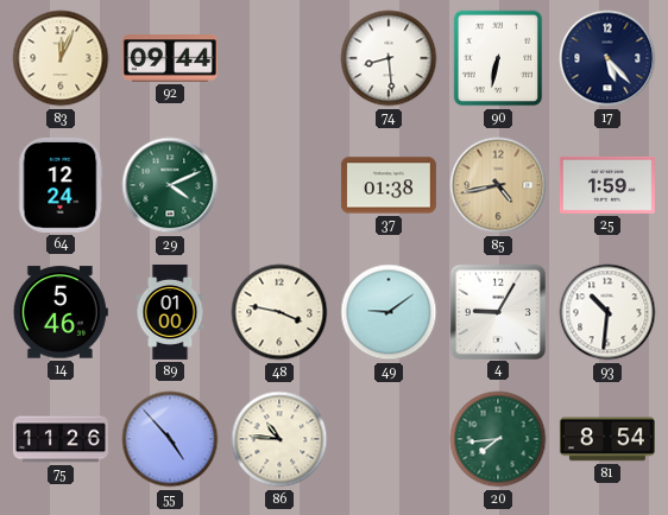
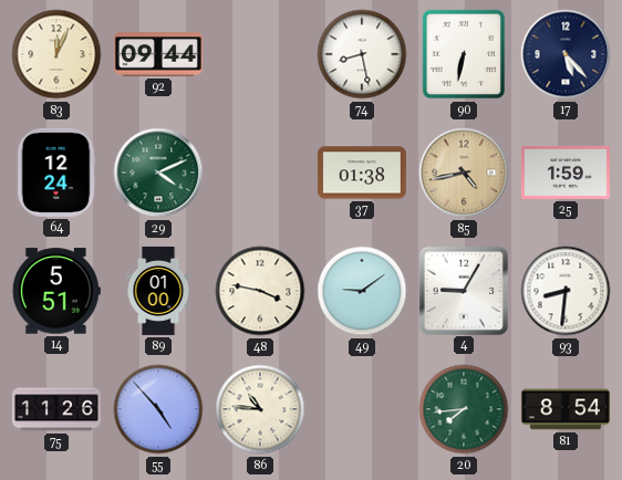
74: 8:29 -> 8:28 (362, 54)
14: 5:46 -> 5:51 (56, 291)
93: 10:31 -> 8:31 (566, 291)
